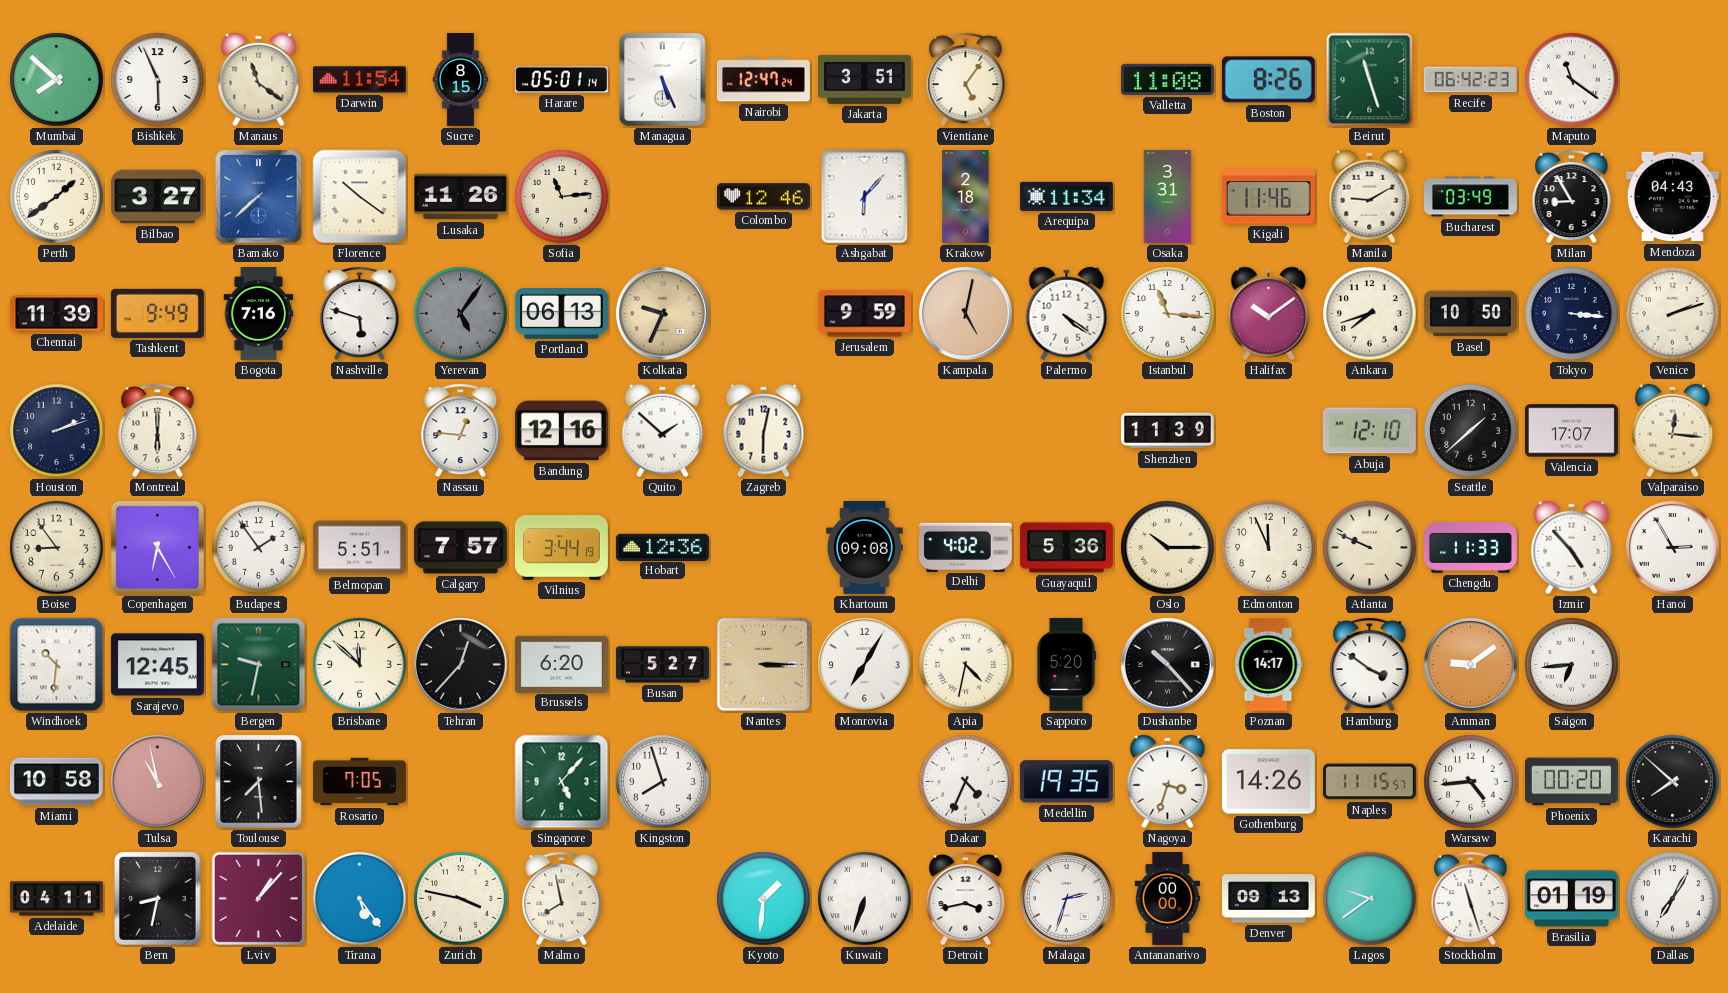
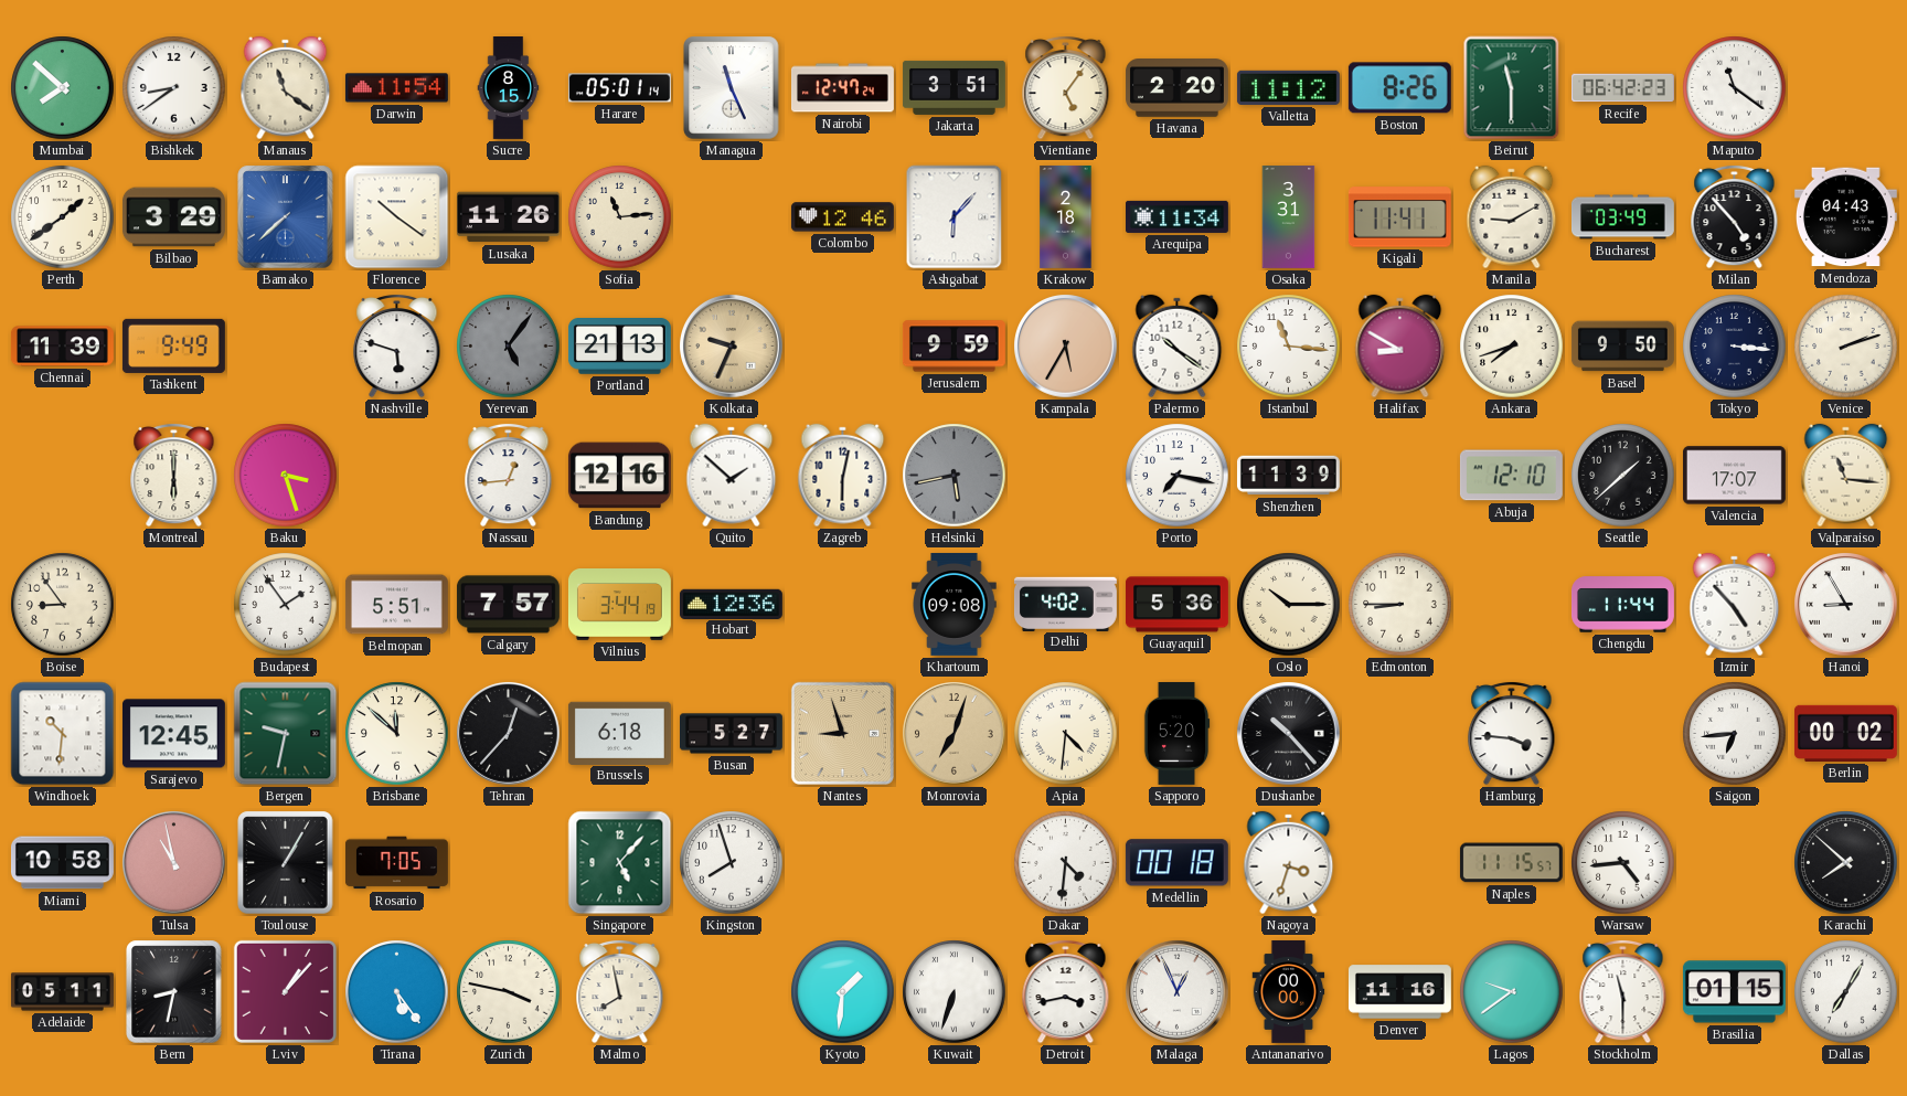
Bishkek: 5:56 -> 8:39 (174, 88)
Managua: 5:26 -> 11:26 (732, 88)
Havana: none -> 2:20 (1176, 88)
Valletta: 11:08 -> 11:12 (1288, 87)
Beirut: 11:27 -> 11:30 (1512, 88)
Bilbao: 3:27 -> 3:29 (173, 217)
Kigali: 11:46 -> 11:41 (1399, 217)
Milan: 8:55 -> 4:53 (1735, 216)
Bogota: 7:16 -> none (259, 313)
Portland: 06:13 -> 21:13 (619, 347)
Kampala: 5:02 -> 5:35 (1066, 347)
Palermo: 4:21 -> 10:21 (1178, 347)
Halifax: 10:09 -> 8:50 (1400, 347)
Basel: 10:50 -> 9:50 (1622, 347)
Houston: 2:12 -> none (57, 431)
Baku: none -> 3:27 (286, 476)
Nassau: 12:46 -> 12:44 (509, 475)
Helsinki: none -> 5:43 (955, 476)
Porto: none -> 7:17 (1178, 476)
Valparaiso: 12:16 -> 11:16 (1846, 476)
Copenhagen: 6:25 -> none (157, 547)
Edmonton: 11:56 -> 8:45 (1400, 605)
Atlanta: 9:49 -> none (1370, 548)
Chengdu: 11:33 -> 11:44 (1622, 605)
Hanoi: 2:55 -> 8:55 (1846, 605)
Brussels: 6:20 -> 6:18 (619, 733)
Nantes: 3:15 -> 8:57 (842, 733)
Monrovia: 7:05 -> 7:03 (955, 734)
Monrovia dial: white -> champagne (955, 734)
Apia: 4:32 -> 4:31 (1066, 734)
Poznan: 14:17 -> none (1268, 664)
Hamburg: 3:51 -> 3:46 (1512, 733)
Amman: 9:09 -> none (1471, 665)
Berlin: none -> 00:02 (1845, 733)
Toulouse: 7:29 -> 1:05 (286, 863)
Dakar: 4:34 -> 4:31 (1066, 863)
Medellin: 19:35 -> 00:18 (1176, 863)
Gothenburg: 14:26 -> none (1268, 782)
Phoenix: 00:20 -> none (1571, 782)
Adelaide: 04:11 -> 05:11 (62, 992)
Malaga: 2:33 -> 12:56 (1178, 992)
Denver: 09:13 -> 11:16 (1399, 992)
Stockholm: 11:27 -> 11:30 (1623, 991)
Brasilia: 01:19 -> 01:15 (1734, 992)
